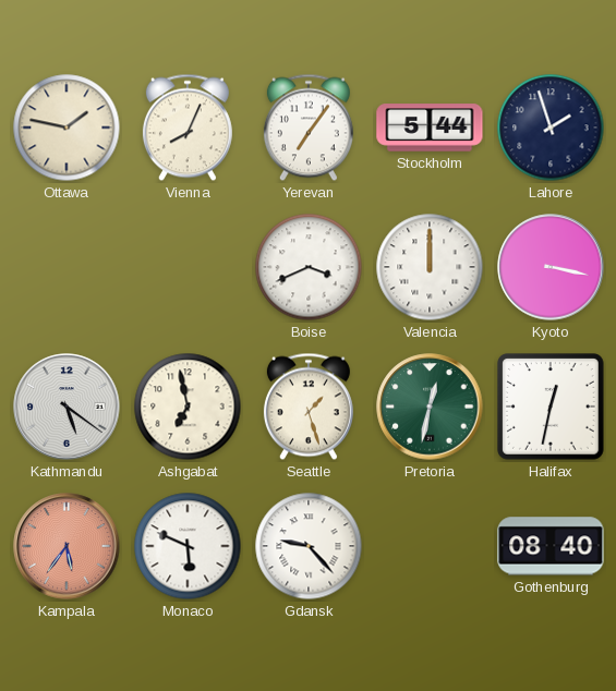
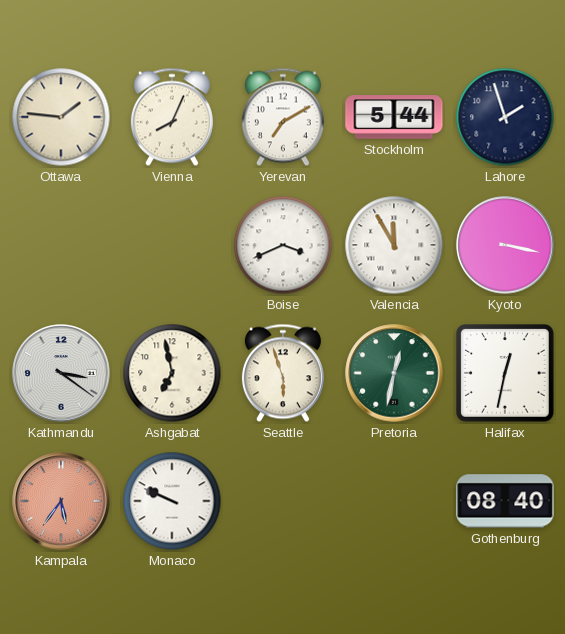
Ottawa: 1:47 -> 1:46 (61, 117)
Yerevan: 7:06 -> 7:10 (283, 117)
Valencia: 12:00 -> 11:55 (394, 245)
Kathmandu: 5:21 -> 3:21 (61, 373)
Seattle: 1:27 -> 5:57 (283, 373)
Monaco: 5:49 -> 9:49 (172, 501)
Gdansk: 9:23 -> none (309, 546)
